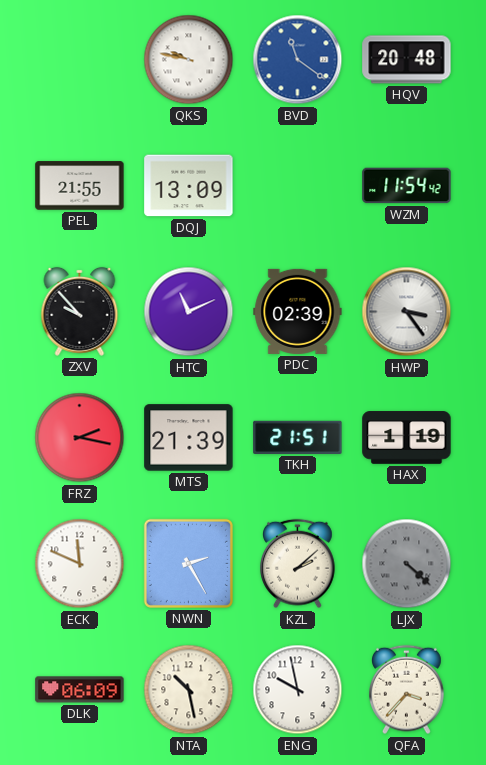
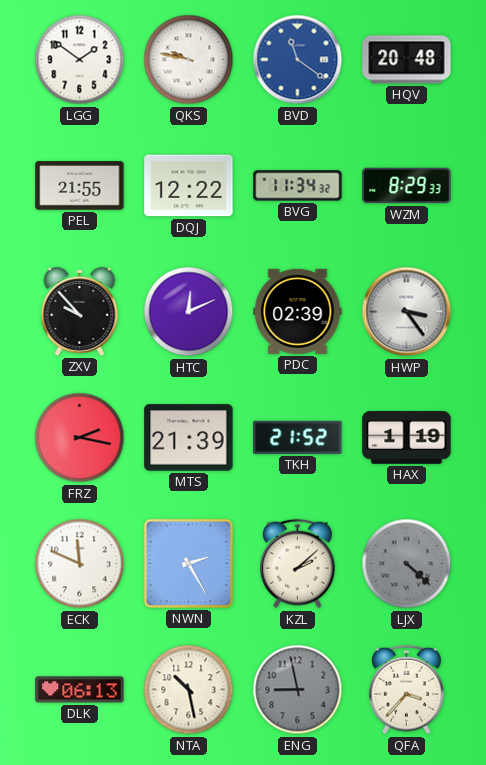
LGG: none -> 1:51 (80, 60)
DQJ: 13:09 -> 12:22 (189, 186)
BVG: none -> 11:34 (298, 186)
WZM: 11:54 -> 8:29 (407, 186)
HTC: 11:11 -> 12:11 (189, 312)
TKH: 21:51 -> 21:52 (298, 437)
DLK: 06:09 -> 06:13 (80, 690)
ENG: 9:58 -> 8:58 (298, 690)
ENG dial: white -> grey (298, 690)
